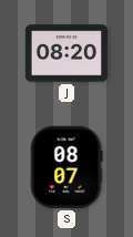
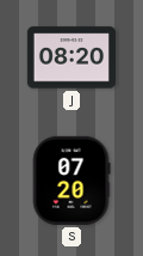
S: 08:07 -> 07:20 (71, 181)
